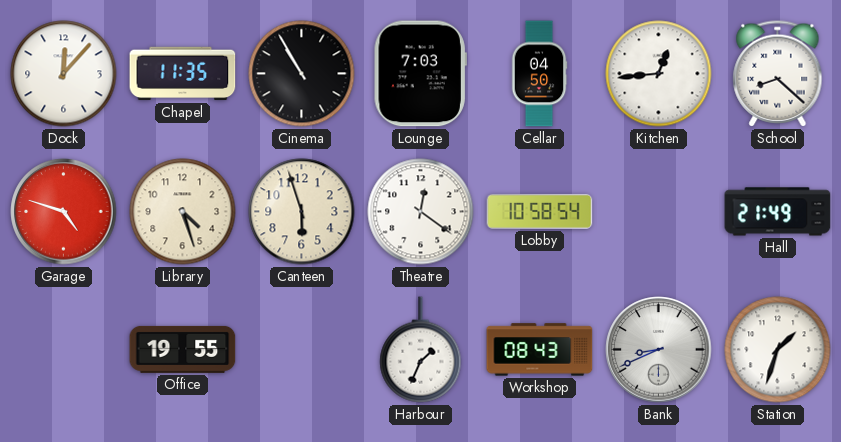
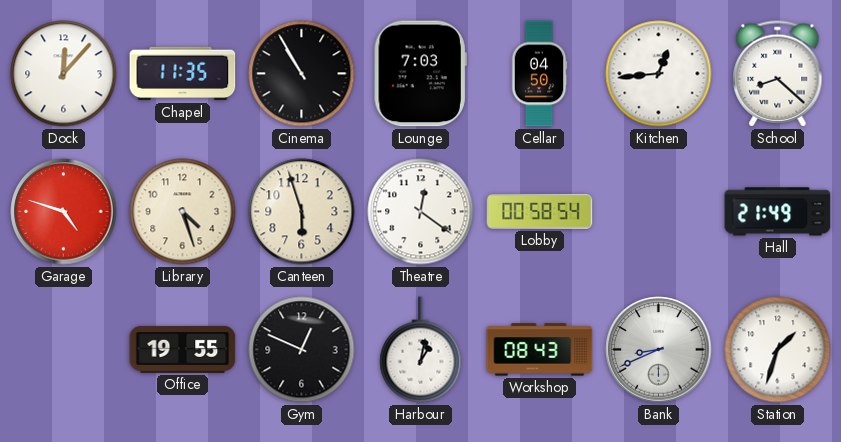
Lobby: 10:58 -> 00:58 (540, 211)
Gym: none -> 12:49 (302, 350)
Harbour: 1:34 -> 1:02 (421, 350)
